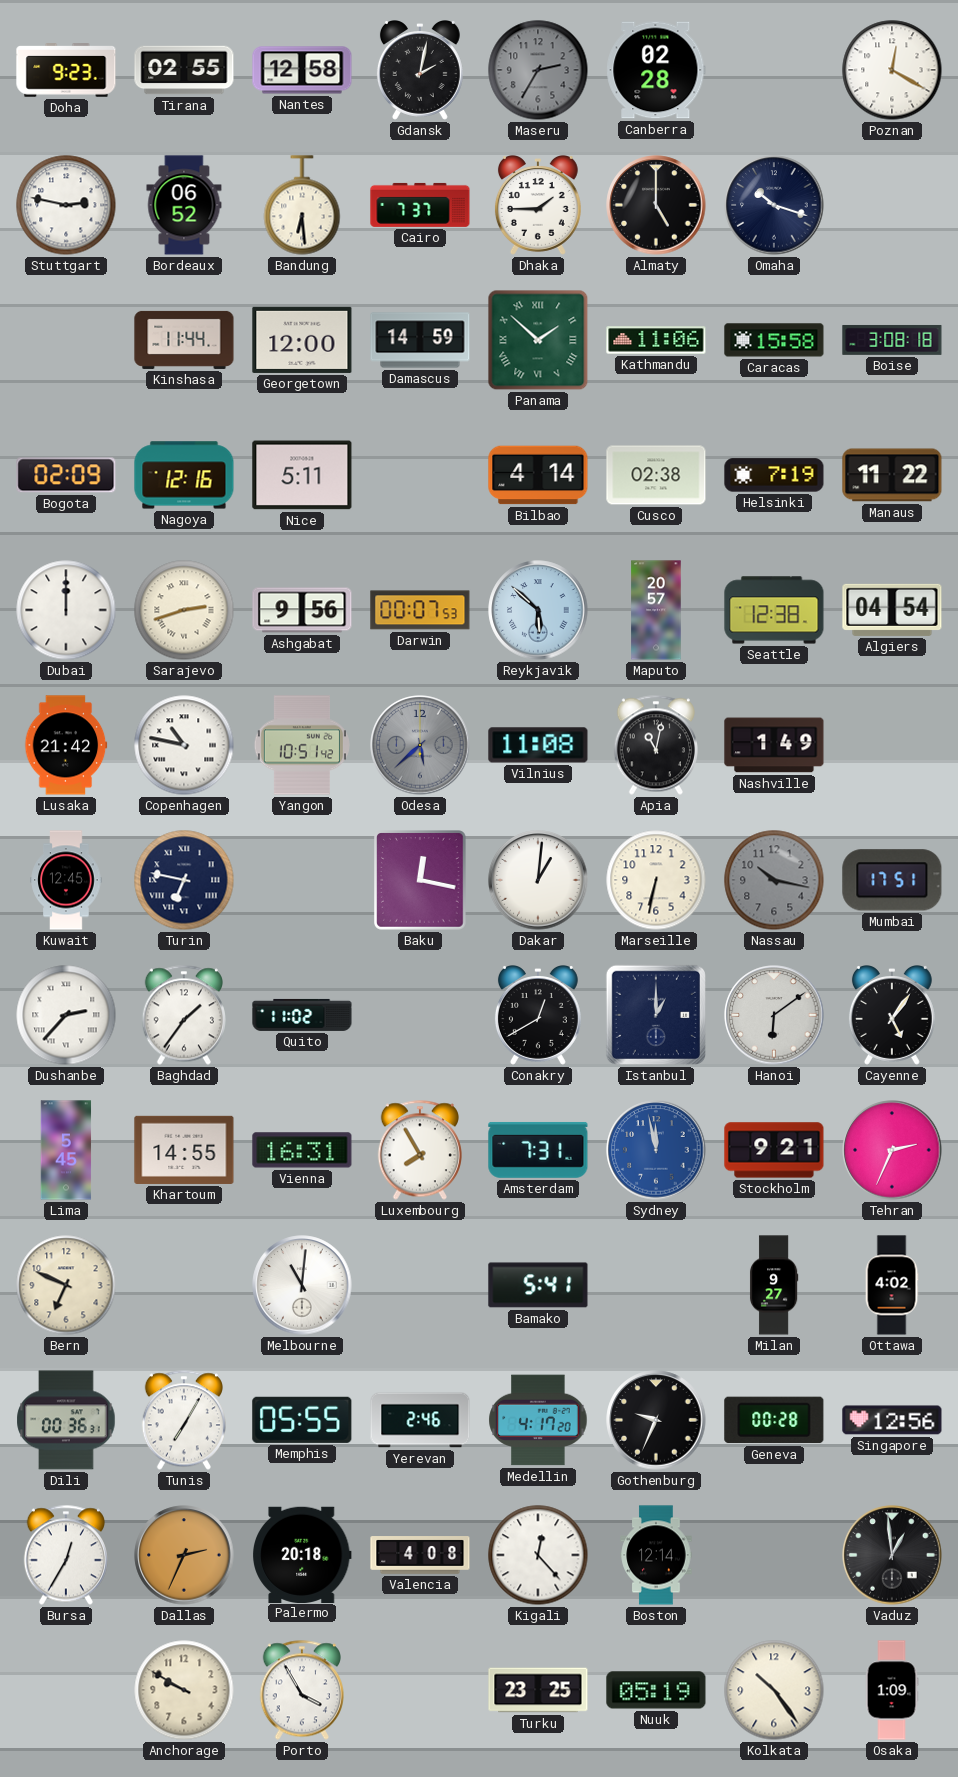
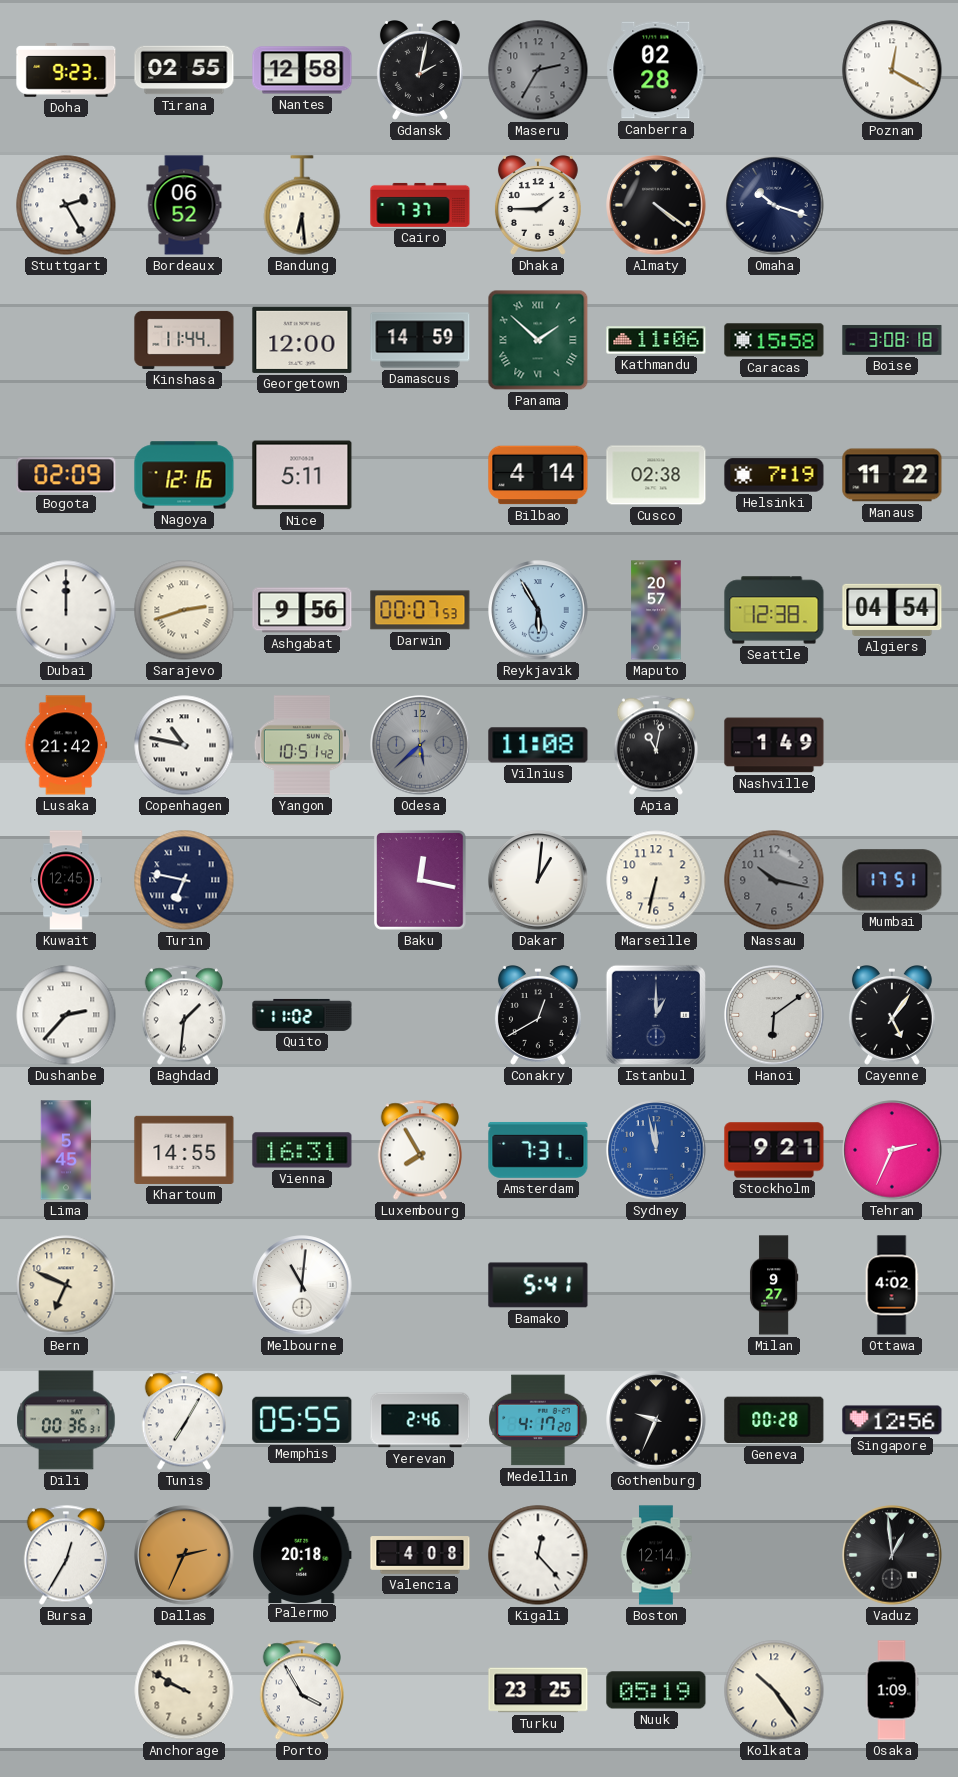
Stuttgart: 2:47 -> 2:25 (66, 205)
Almaty: 5:00 -> 4:21 (656, 205)
Reykjavik: 5:52 -> 5:55 (538, 610)
Baghdad: 1:36 -> 1:31 (184, 1015)
